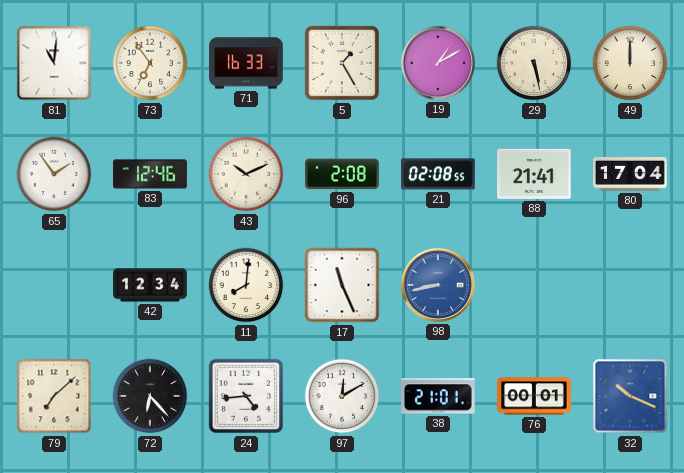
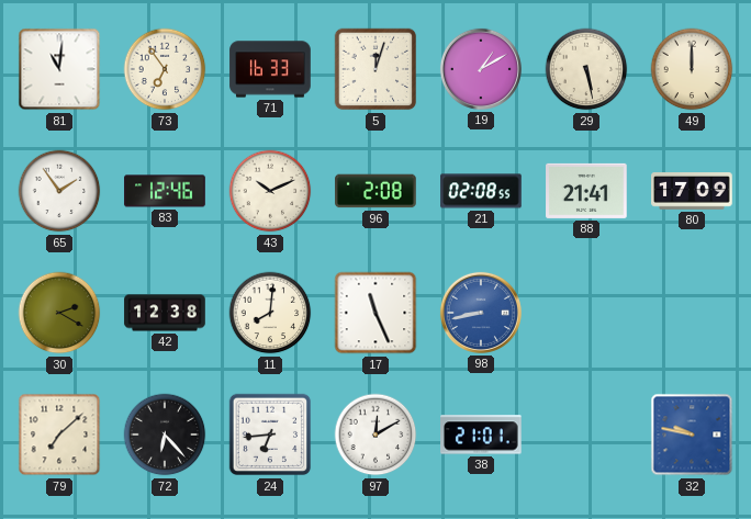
5: 1:25 -> 12:03 (375, 69)
80: 17:04 -> 17:09 (692, 192)
30: none -> 2:20 (59, 313)
42: 12:34 -> 12:38 (165, 313)
24: 4:44 -> 6:44 (270, 435)
76: 00:01 -> none (534, 396)
32: 10:19 -> 9:47 (692, 435)
